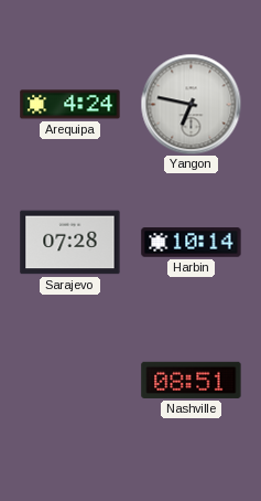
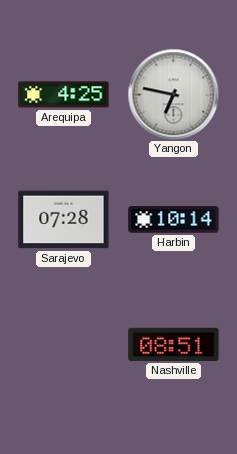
Arequipa: 4:24 -> 4:25 (64, 95)
